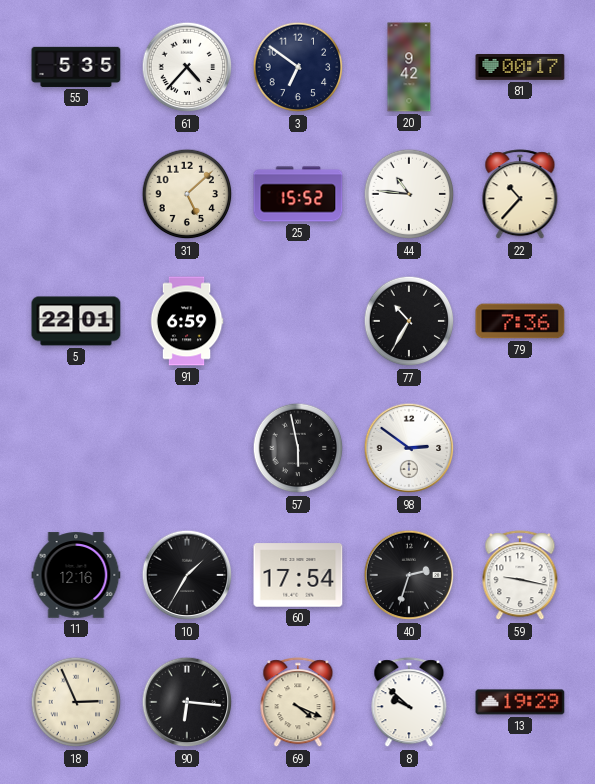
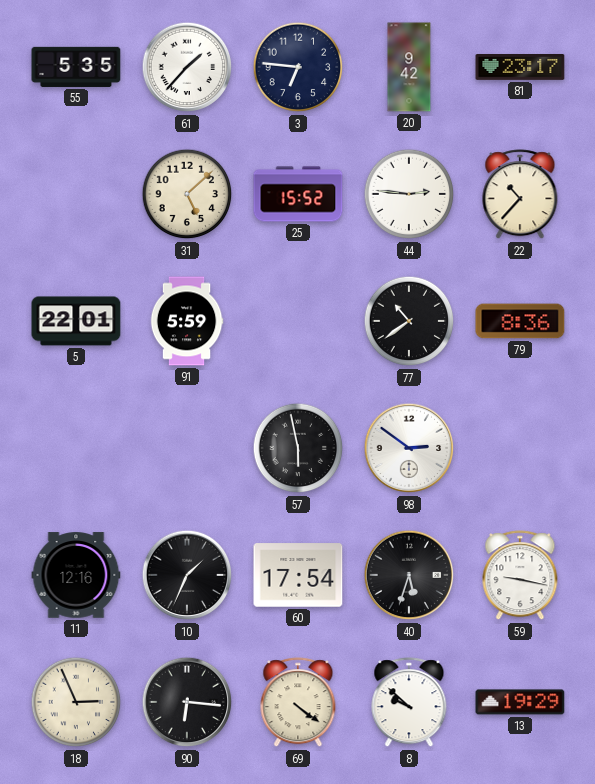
61: 4:37 -> 1:37 (187, 67)
3: 6:51 -> 6:46 (298, 67)
81: 00:17 -> 23:17 (520, 68)
44: 10:46 -> 2:46 (409, 194)
91: 6:59 -> 5:59 (187, 321)
77: 10:35 -> 10:39 (409, 321)
79: 7:36 -> 8:36 (520, 321)
10: 1:35 -> 1:34 (187, 575)
40: 2:33 -> 5:33 (409, 575)
69: 4:19 -> 4:21 (298, 703)
